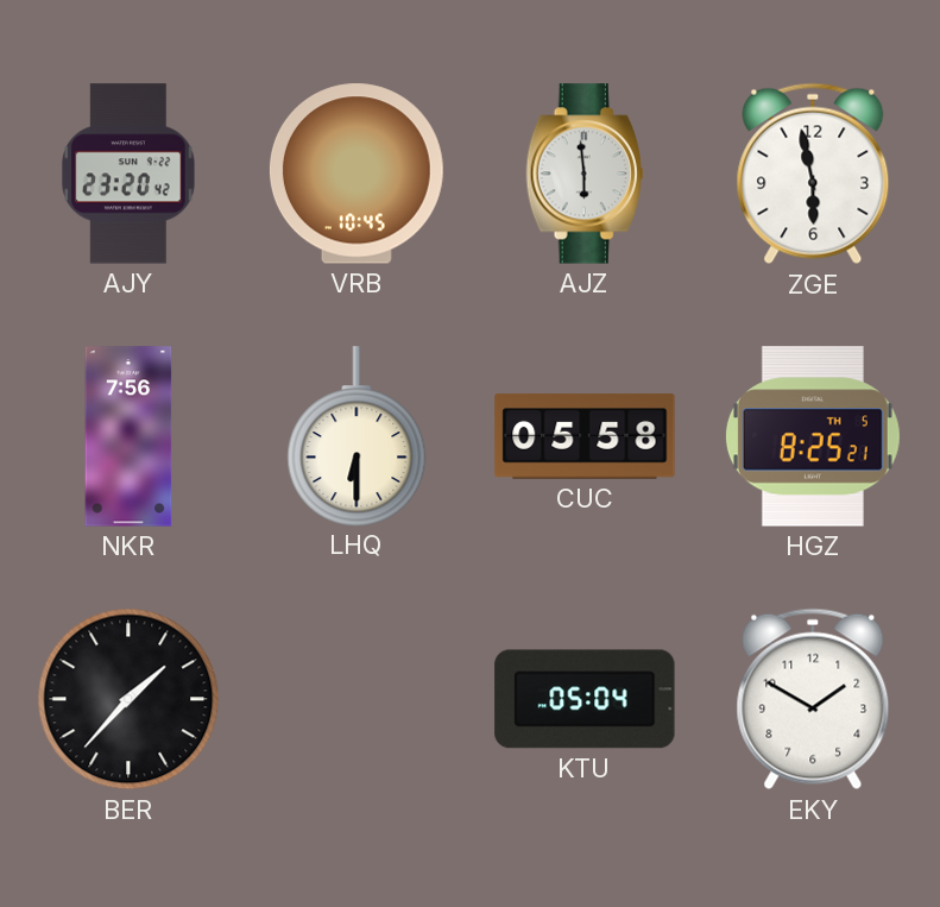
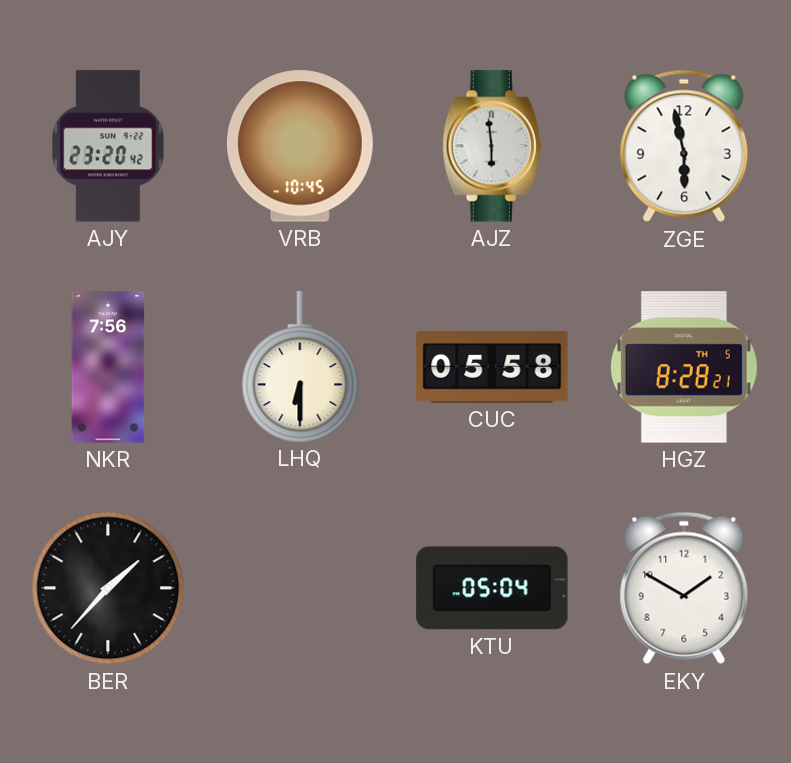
HGZ: 8:25 -> 8:28 (684, 367)
